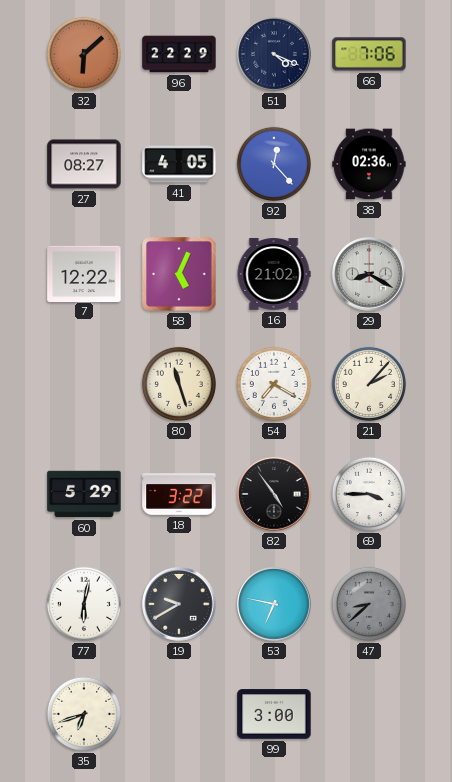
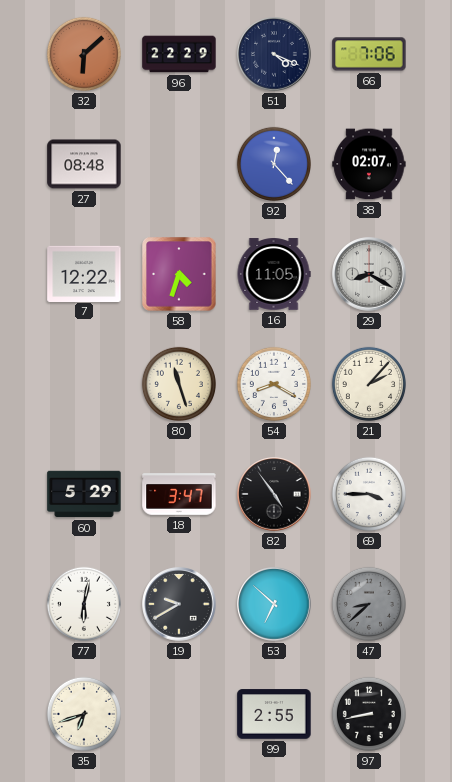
27: 08:27 -> 08:48 (84, 164)
41: 4:05 -> none (179, 164)
38: 02:36 -> 02:07 (369, 164)
58: 5:04 -> 4:33 (179, 274)
16: 21:02 -> 11:05 (274, 274)
54: 7:20 -> 8:20 (274, 384)
18: 3:22 -> 3:47 (179, 494)
53: 6:47 -> 6:52 (274, 604)
99: 3:00 -> 2:55 (274, 714)
97: none -> 8:43 (369, 714)
